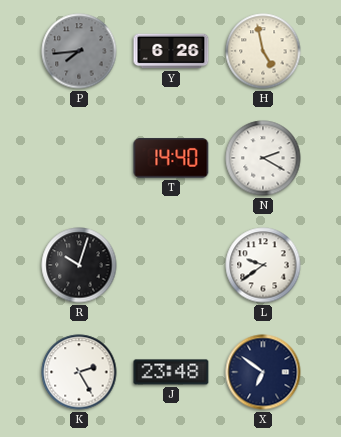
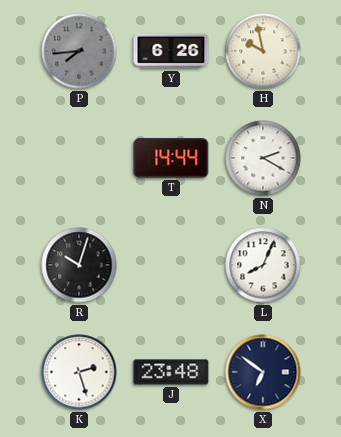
H: 4:58 -> 9:58 (263, 51)
T: 14:40 -> 14:44 (171, 158)
L: 9:39 -> 8:04 (263, 265)
K: 2:25 -> 2:27 (79, 372)
